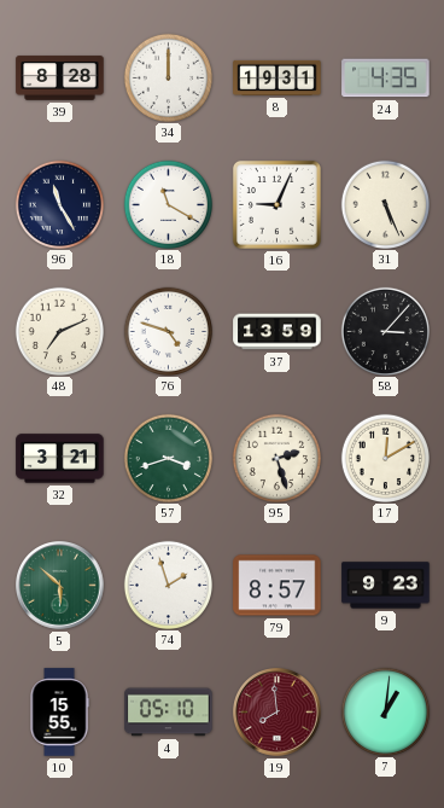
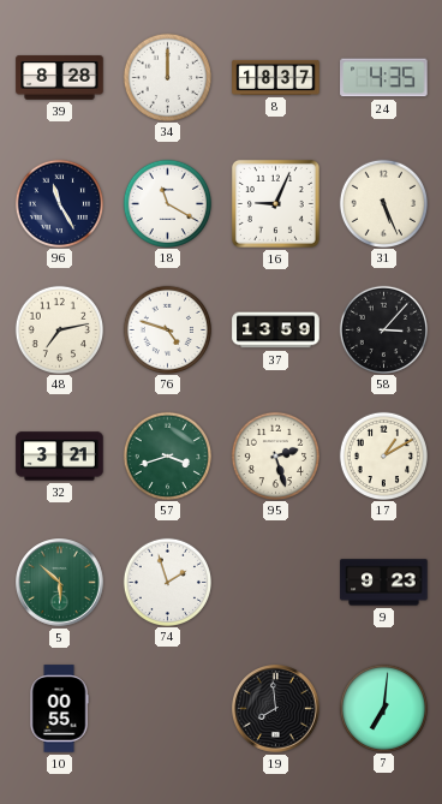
8: 19:31 -> 18:37 (276, 77)
48: 7:11 -> 7:13 (59, 329)
17: 12:10 -> 1:10 (383, 455)
79: 8:57 -> none (277, 586)
10: 15:55 -> 00:55 (59, 709)
4: 05:10 -> none (169, 713)
19 dial: burgundy -> black (276, 709)
7: 1:01 -> 7:01 (383, 708)
